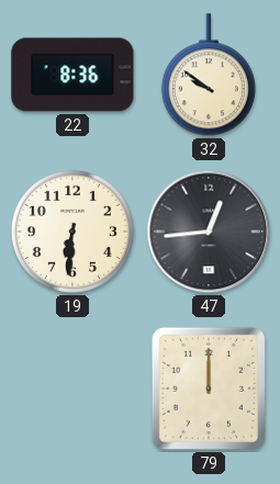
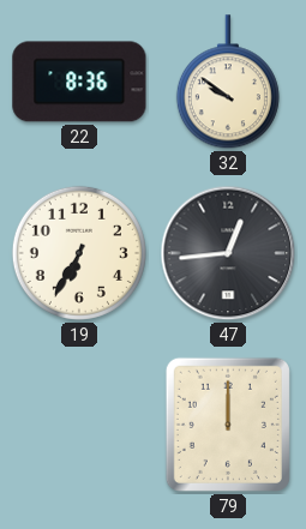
19: 6:31 -> 6:35 (79, 253)
